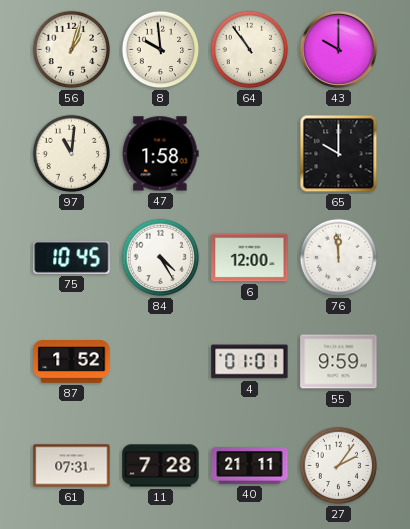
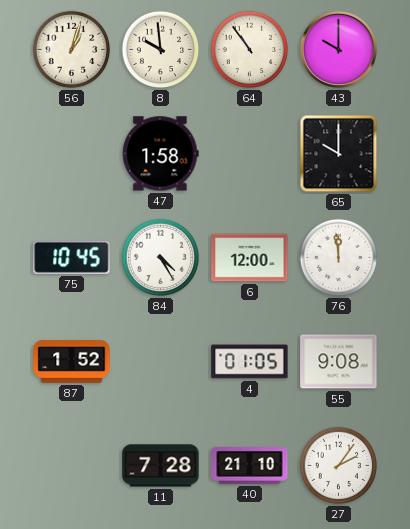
97: 11:01 -> none (72, 154)
4: 01:01 -> 01:05 (250, 362)
55: 9:59 -> 9:08 (339, 362)
61: 07:31 -> none (72, 466)
40: 21:11 -> 21:10 (250, 466)
